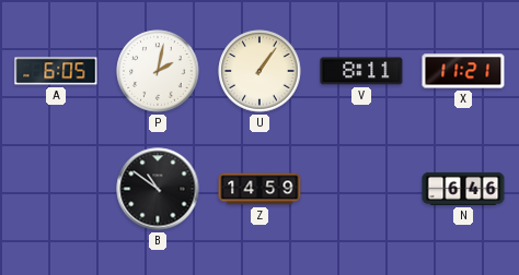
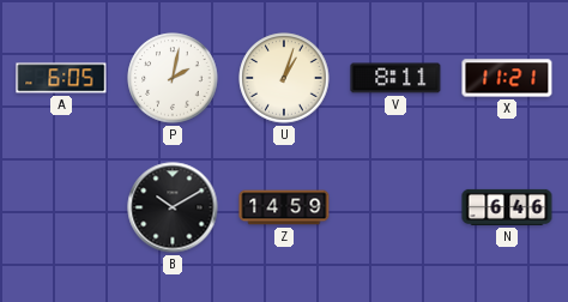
U: 1:06 -> 1:03 (284, 78)
B: 10:51 -> 10:10 (173, 207)
